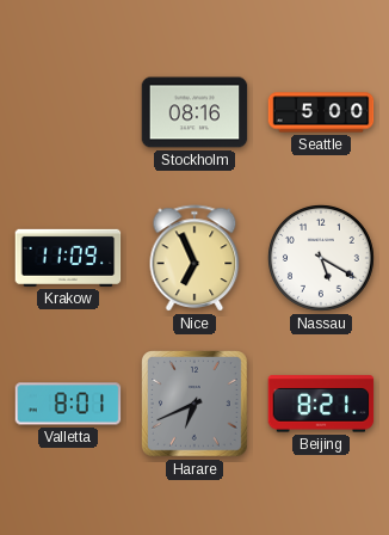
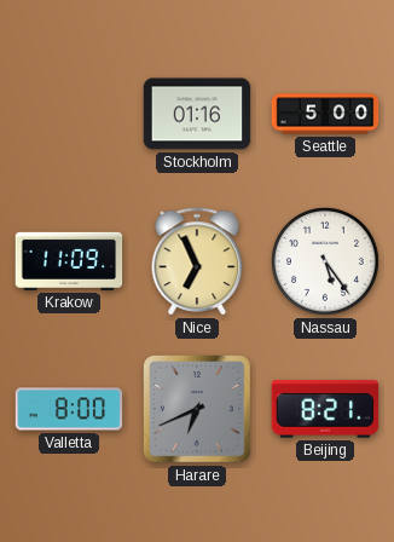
Stockholm: 08:16 -> 01:16 (197, 114)
Nassau: 5:20 -> 5:24 (326, 263)
Valletta: 8:01 -> 8:00 (69, 409)
